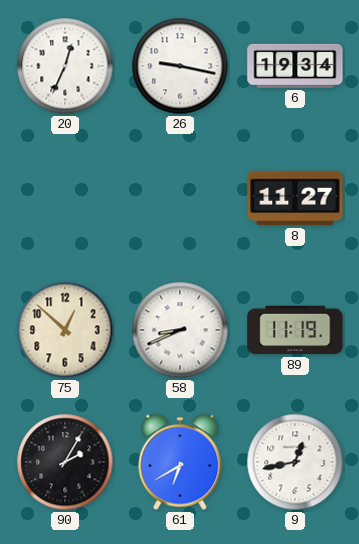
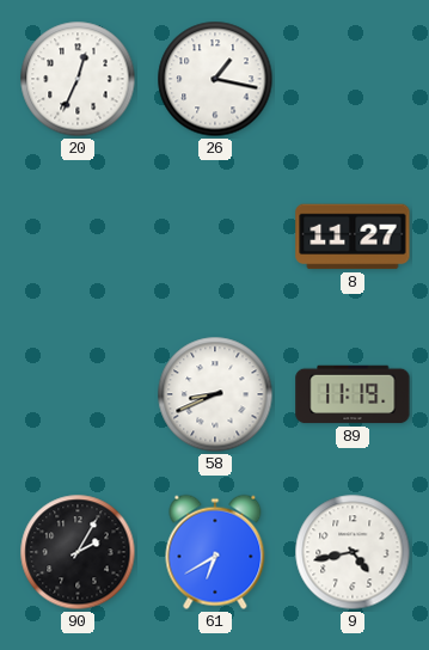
26: 9:17 -> 1:17 (215, 79)
6: 19:34 -> none (295, 66)
75: 12:52 -> none (65, 330)
9: 12:43 -> 4:43 (353, 552)
